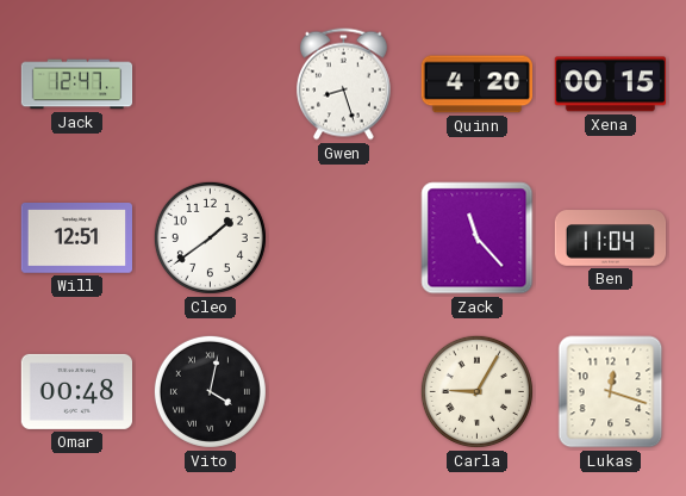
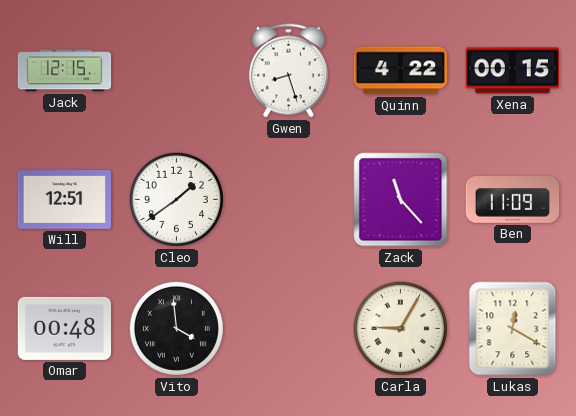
Jack: 12:47 -> 12:15 (65, 71)
Quinn: 4:20 -> 4:22 (401, 71)
Ben: 11:04 -> 11:09 (513, 200)
Vito: 4:02 -> 3:59 (176, 328)
Lukas: 12:18 -> 12:20 (513, 329)
